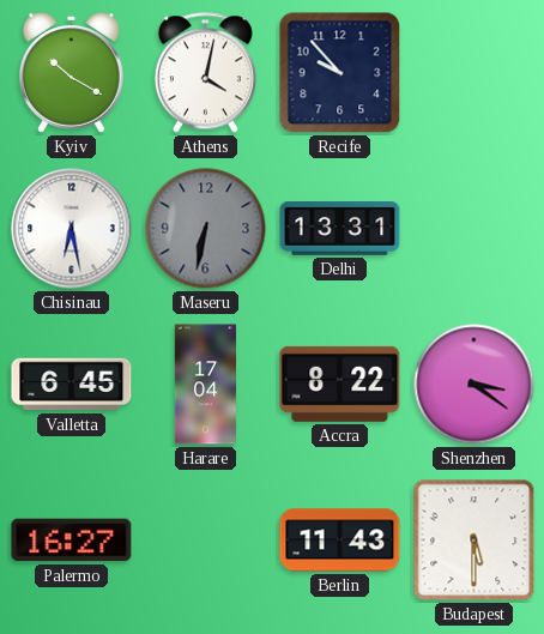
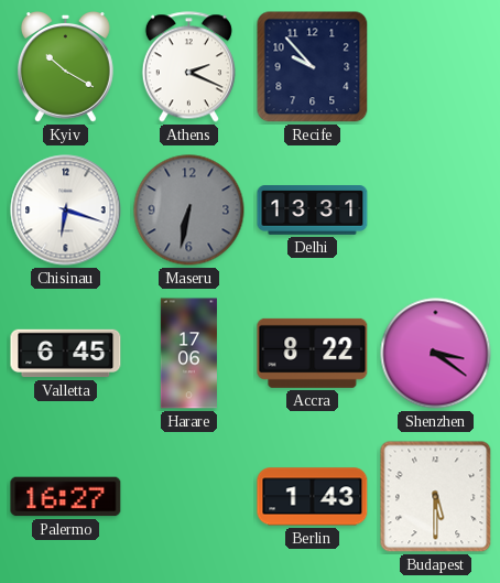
Athens: 4:02 -> 2:19 (188, 67)
Chisinau: 6:28 -> 6:18 (66, 210)
Harare: 17:04 -> 17:06 (188, 354)
Berlin: 11:43 -> 1:43 (313, 497)
